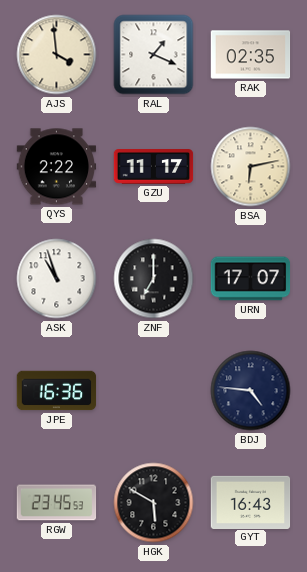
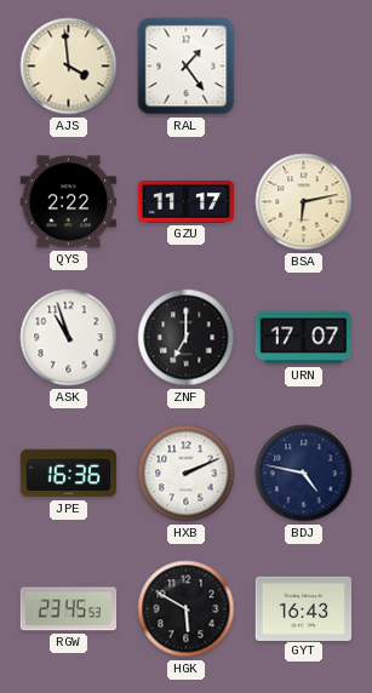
RAL: 1:19 -> 1:24 (187, 67)
RAK: 02:35 -> none (251, 55)
HXB: none -> 2:11 (187, 474)
BDJ: 4:46 -> 4:47 (304, 474)
